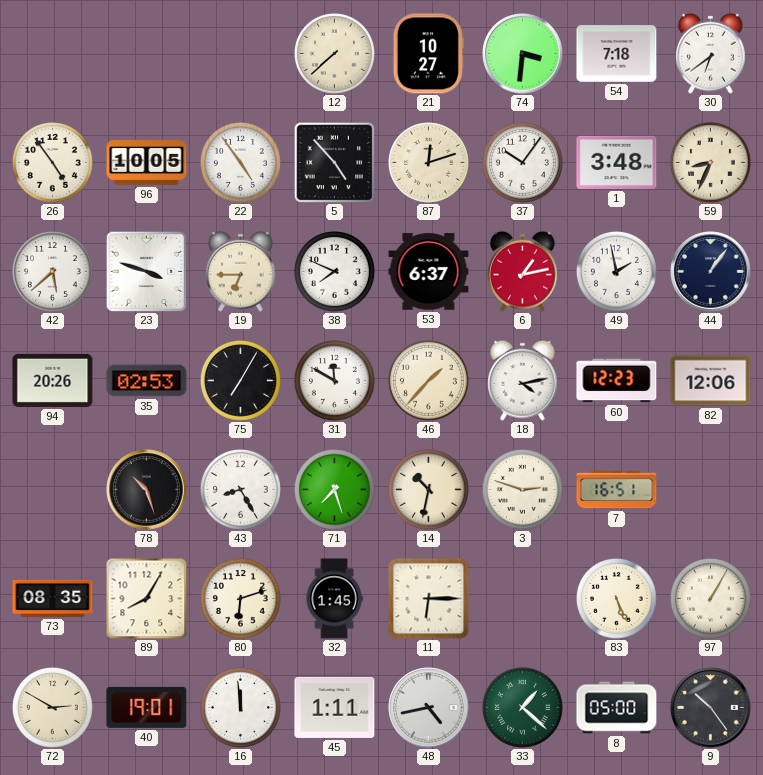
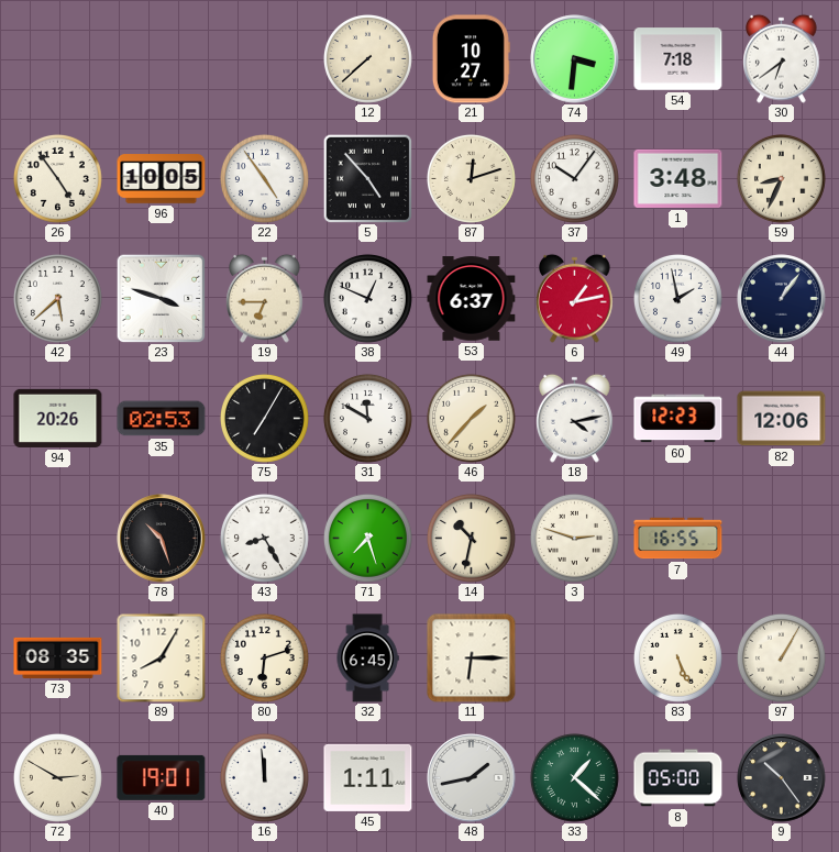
38: 7:49 -> 12:49 (367, 298)
7: 16:51 -> 16:55 (678, 539)
32: 1:45 -> 6:45 (367, 659)
48: 4:43 -> 1:43 (472, 778)
